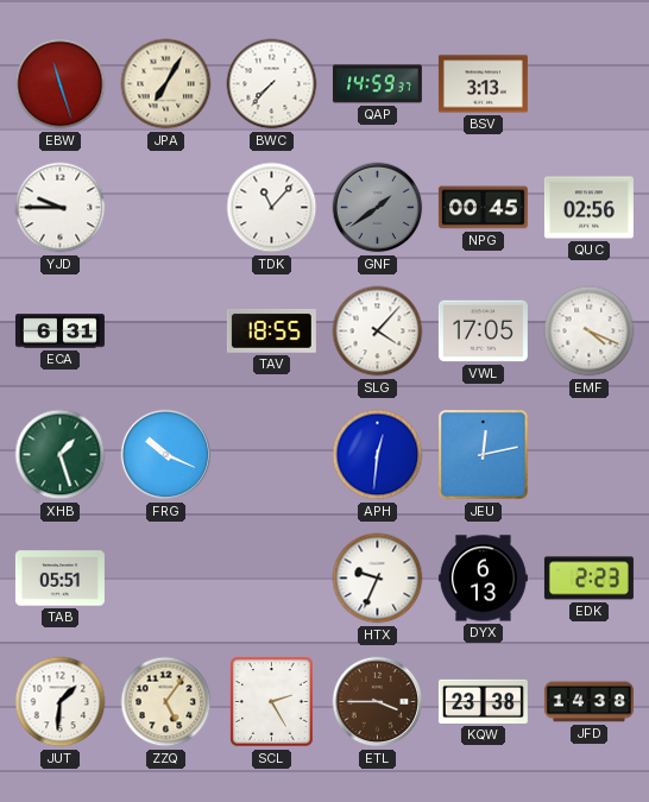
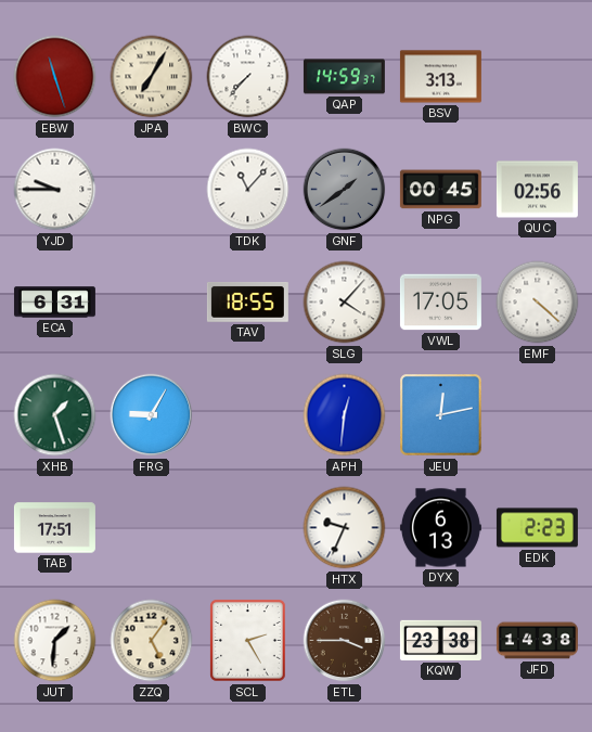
EMF: 4:19 -> 4:22 (538, 303)
FRG: 10:19 -> 9:05 (152, 415)
TAB: 05:51 -> 17:51 (54, 528)
